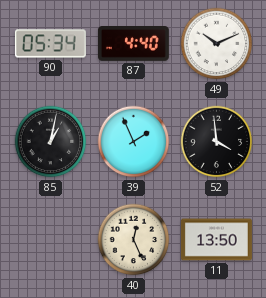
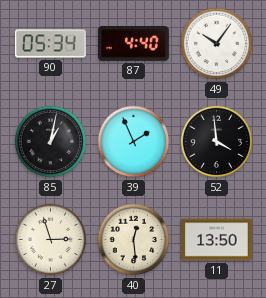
49: 10:11 -> 10:06 (217, 44)
27: none -> 2:57 (51, 240)
40: 12:26 -> 12:29 (134, 240)
